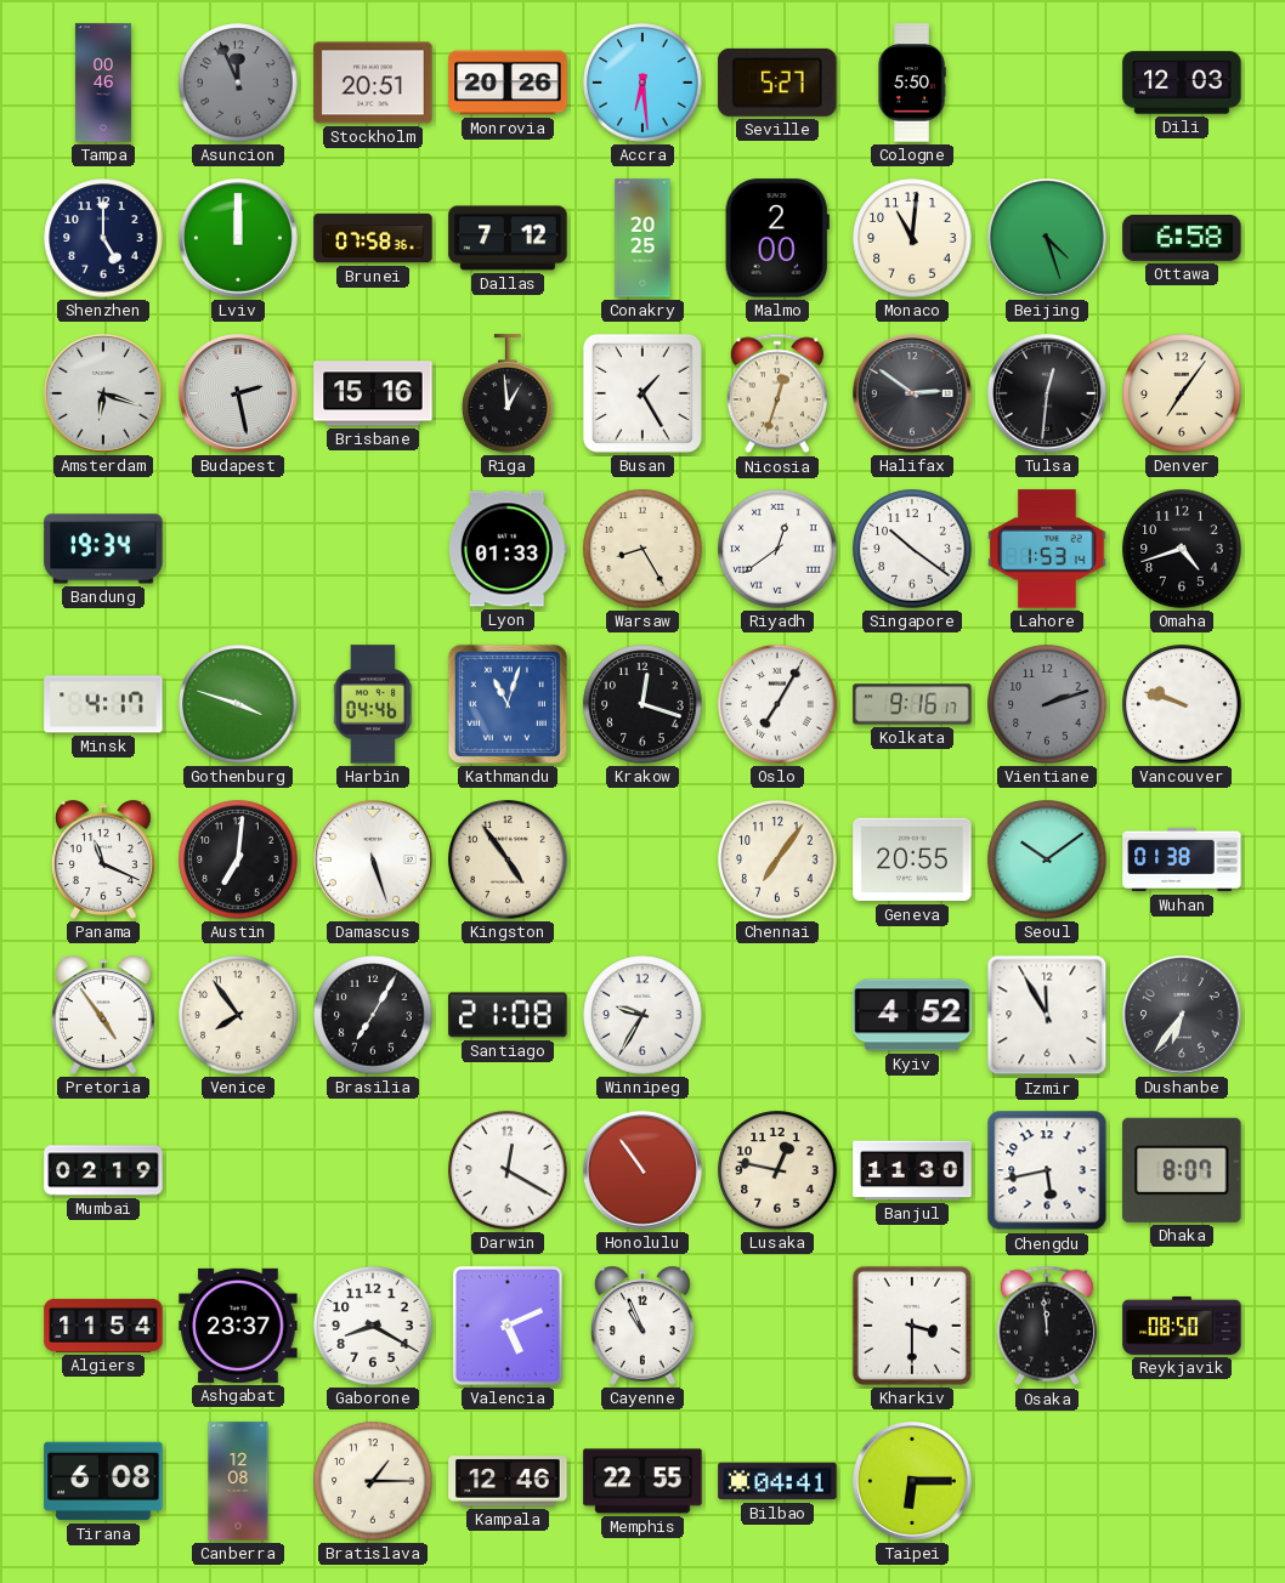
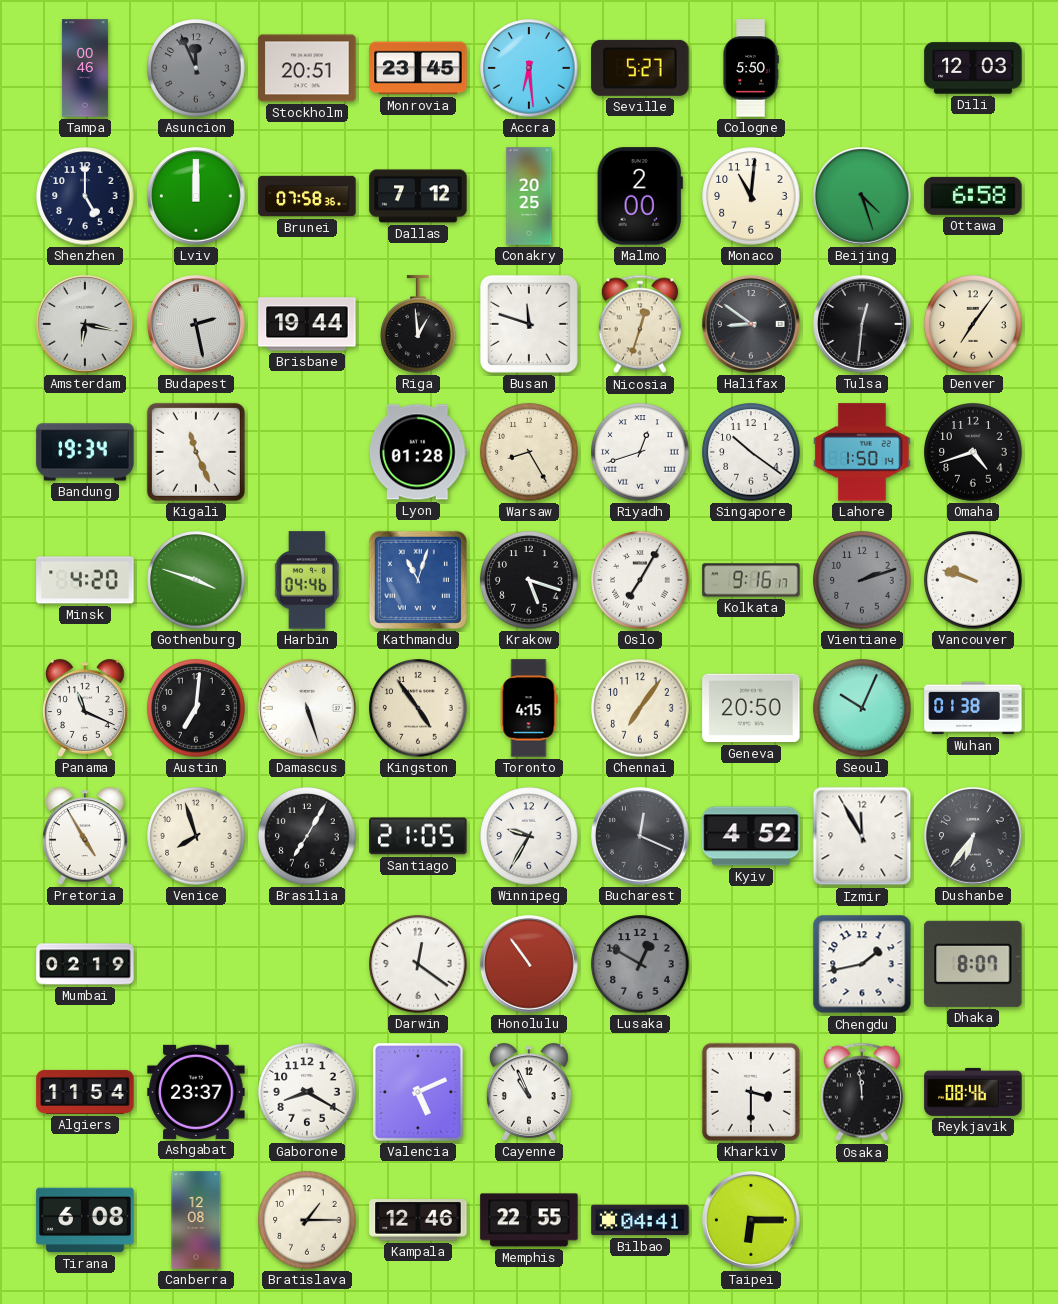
Monrovia: 20:26 -> 23:45 (418, 68)
Amsterdam: 6:18 -> 6:17 (86, 325)
Brisbane: 15:16 -> 19:44 (307, 324)
Busan: 1:25 -> 11:48 (529, 324)
Halifax: 2:51 -> 8:51 (752, 325)
Kigali: none -> 11:26 (196, 452)
Lyon: 01:33 -> 01:28 (418, 452)
Riyadh: 12:39 -> 12:42 (640, 452)
Lahore: 1:53 -> 1:50 (862, 452)
Minsk: 4:17 -> 4:20 (85, 580)
Krakow: 12:18 -> 5:18 (529, 580)
Toronto: none -> 4:15 (529, 708)
Geneva: 20:55 -> 20:50 (751, 708)
Seoul: 10:09 -> 10:04 (862, 708)
Pretoria: 4:54 -> 4:55 (85, 836)
Venice: 7:54 -> 7:57 (196, 836)
Santiago: 21:08 -> 21:05 (418, 836)
Bucharest: none -> 12:19 (641, 837)
Darwin: 12:20 -> 12:21 (418, 964)
Lusaka: 12:47 -> 12:50 (640, 964)
Lusaka dial: cream -> grey (640, 964)
Banjul: 11:30 -> none (912, 1170)
Chengdu: 5:43 -> 1:43 (862, 964)
Reykjavik: 08:50 -> 08:46 (973, 1092)
